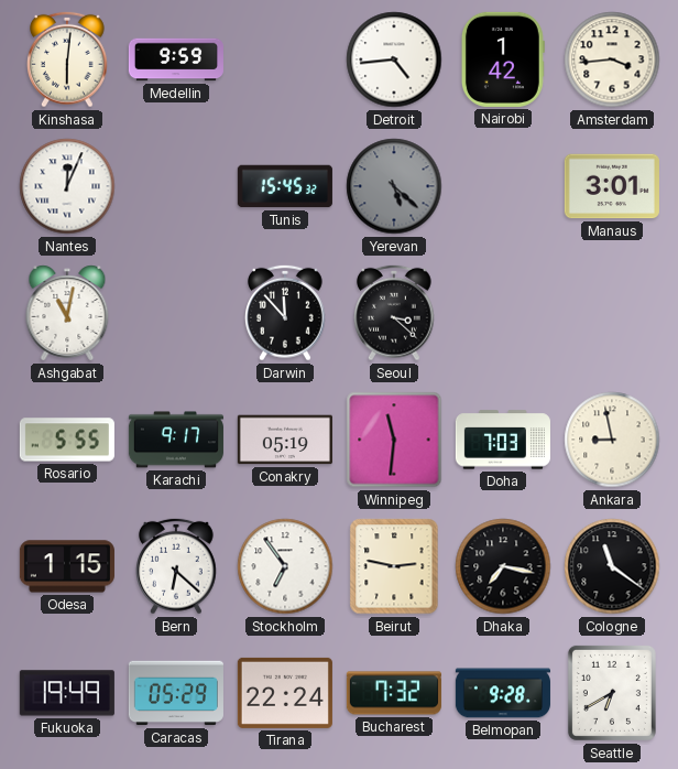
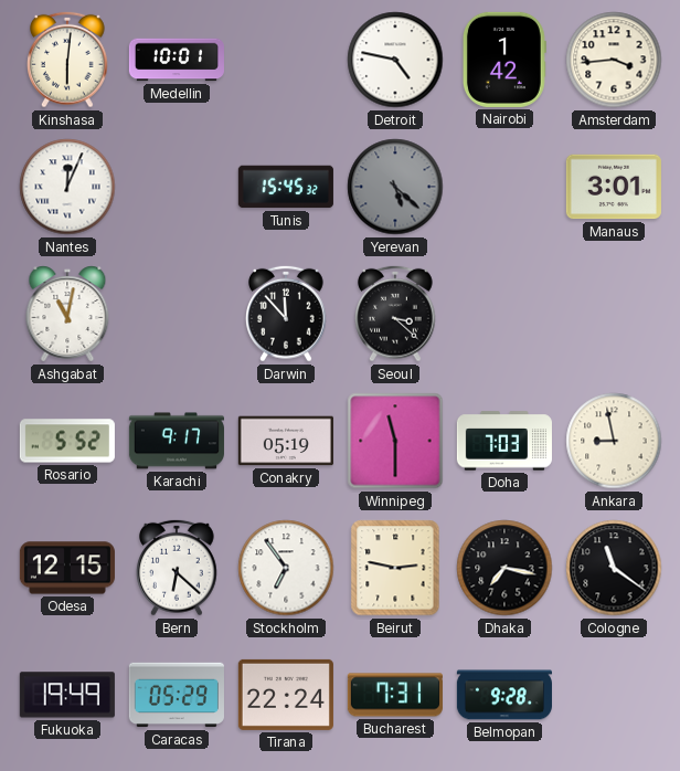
Medellin: 9:59 -> 10:01 (177, 60)
Detroit: 4:44 -> 4:47 (395, 60)
Rosario: 5:55 -> 5:52 (67, 441)
Winnipeg: 11:31 -> 11:30 (395, 441)
Odesa: 1:15 -> 12:15 (67, 568)
Bucharest: 7:32 -> 7:31 (395, 695)
Seattle: 6:40 -> none (612, 693)
